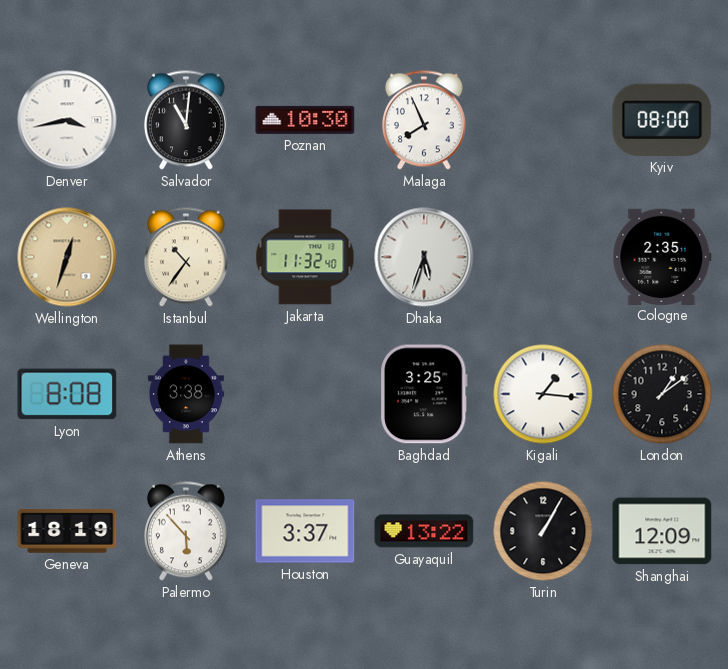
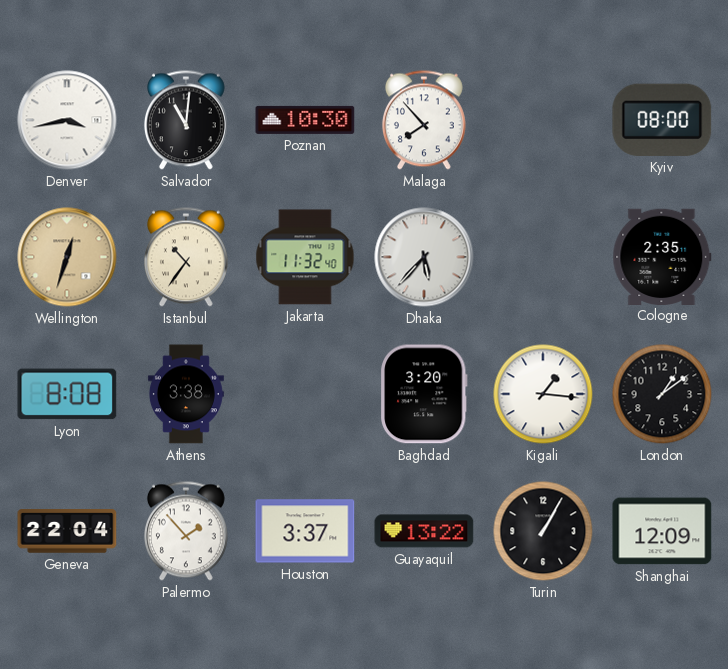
Malaga: 7:56 -> 7:53 (424, 120)
Dhaka: 5:33 -> 5:37 (424, 257)
Baghdad: 3:25 -> 3:20 (425, 394)
Geneva: 18:19 -> 22:04 (67, 531)
Palermo: 5:53 -> 1:53 (186, 531)
